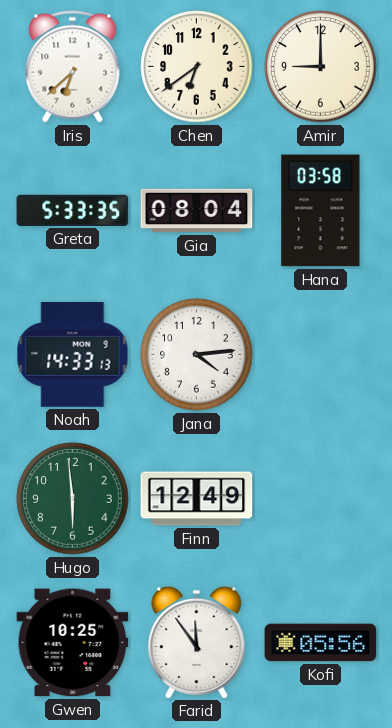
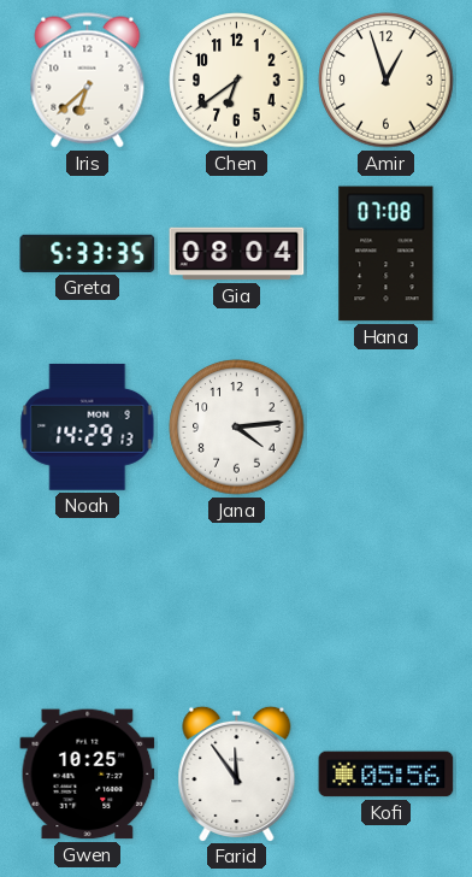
Amir: 9:00 -> 12:57 (387, 81)
Hana: 03:58 -> 07:08 (387, 254)
Noah: 14:33 -> 14:29 (88, 428)
Hugo: 5:59 -> none (73, 499)
Finn: 12:49 -> none (197, 499)
